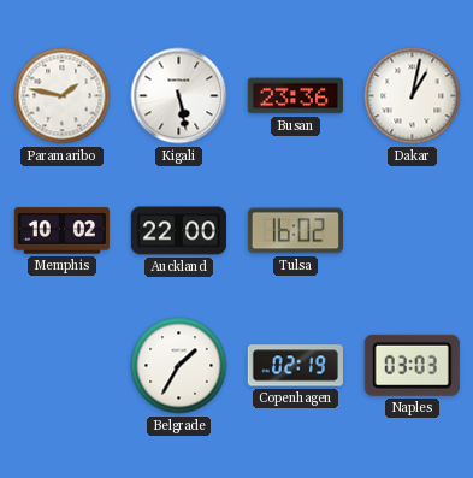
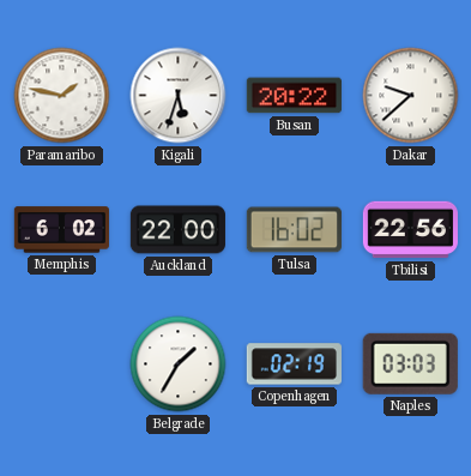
Kigali: 5:28 -> 5:33 (179, 96)
Busan: 23:36 -> 20:22 (294, 96)
Dakar: 1:02 -> 9:38 (411, 96)
Memphis: 10:02 -> 6:02 (61, 230)
Tbilisi: none -> 22:56 (410, 230)
